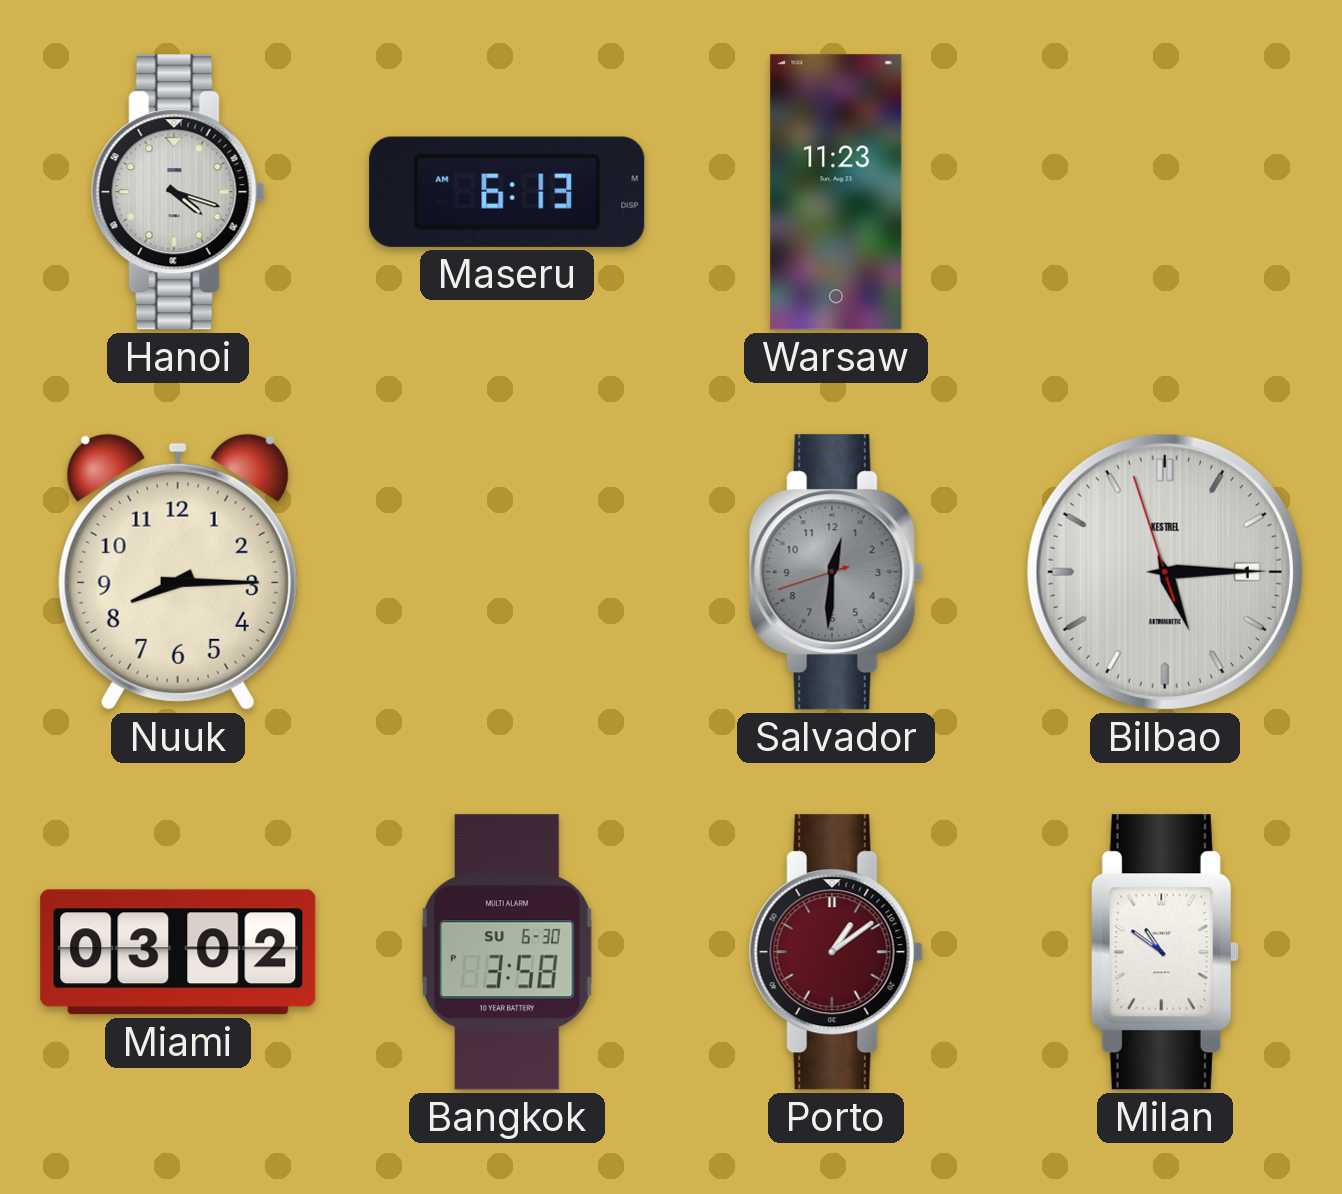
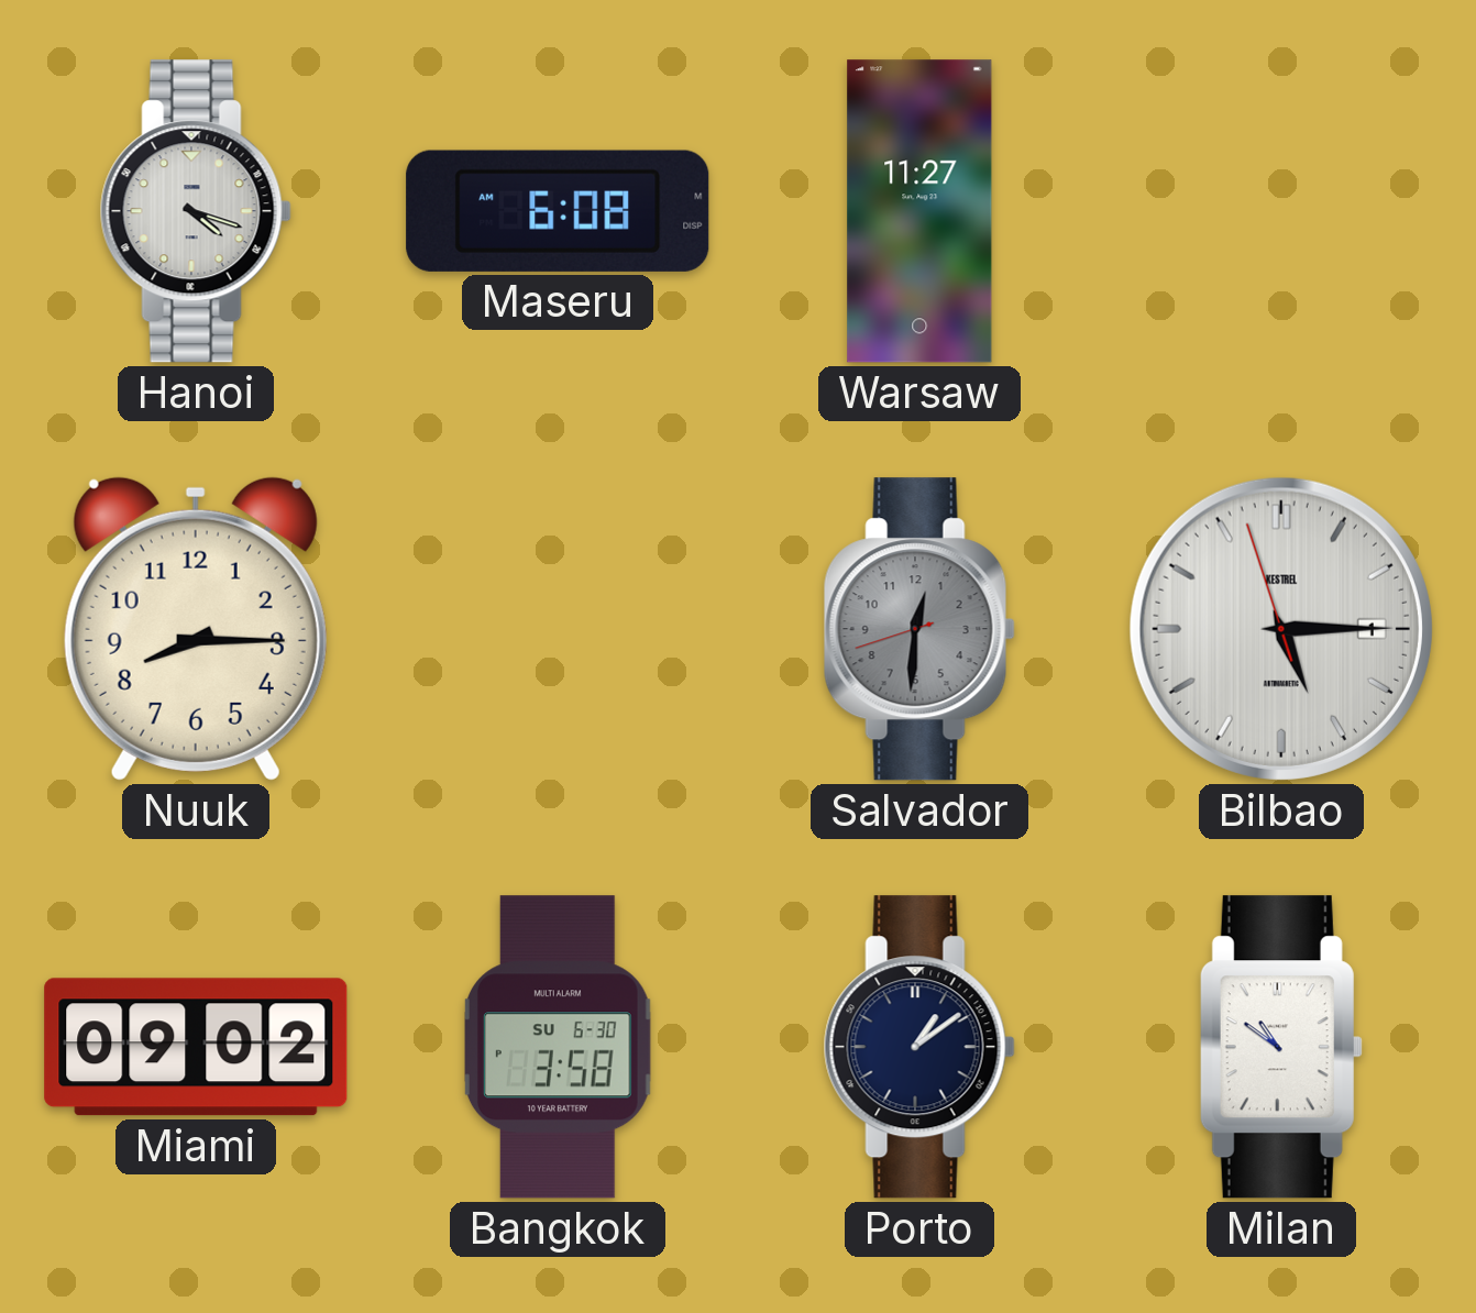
Maseru: 6:13 -> 6:08 (558, 211)
Warsaw: 11:23 -> 11:27 (919, 211)
Miami: 03:02 -> 09:02 (196, 1047)
Porto dial: burgundy -> navy (919, 1047)
